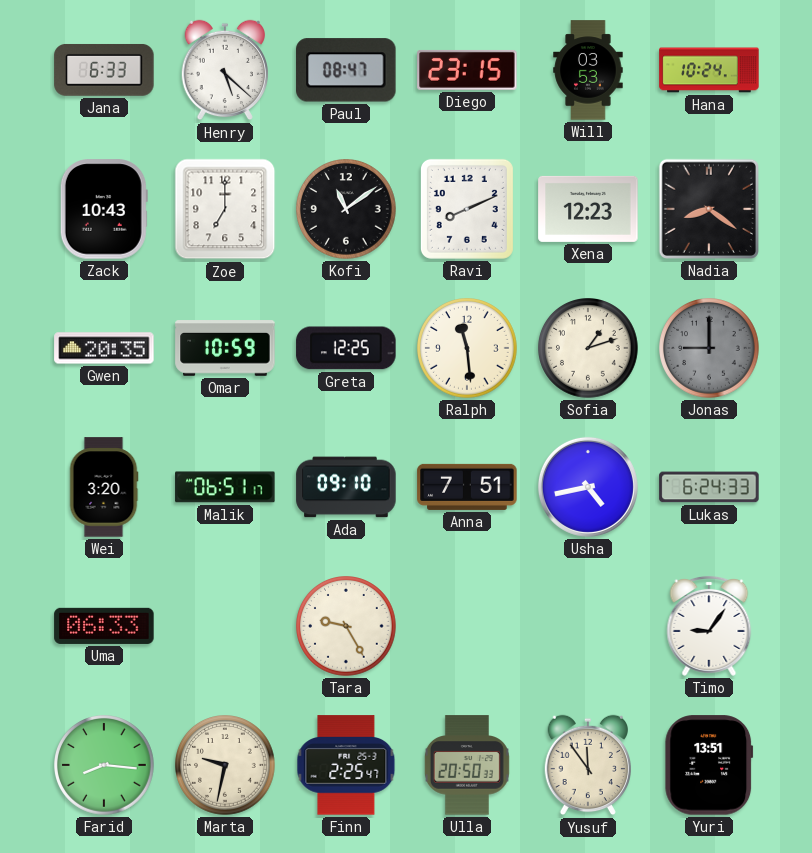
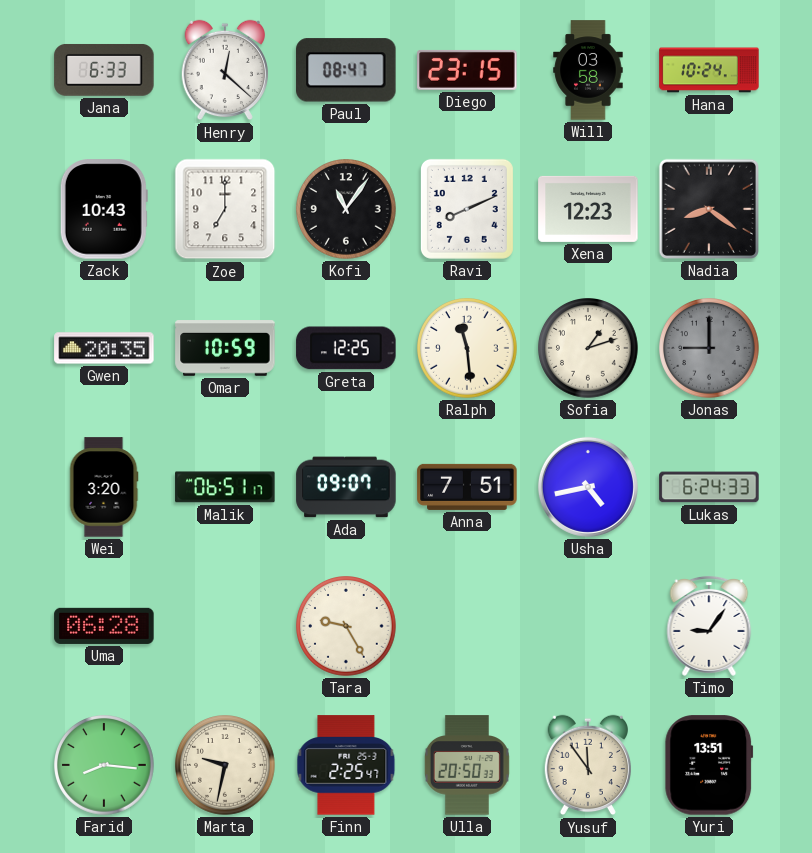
Henry: 5:22 -> 12:22 (224, 70)
Will: 03:53 -> 03:58 (588, 70)
Kofi: 11:09 -> 11:06 (347, 210)
Ada: 09:10 -> 09:07 (346, 487)
Uma: 06:33 -> 06:28 (104, 626)
